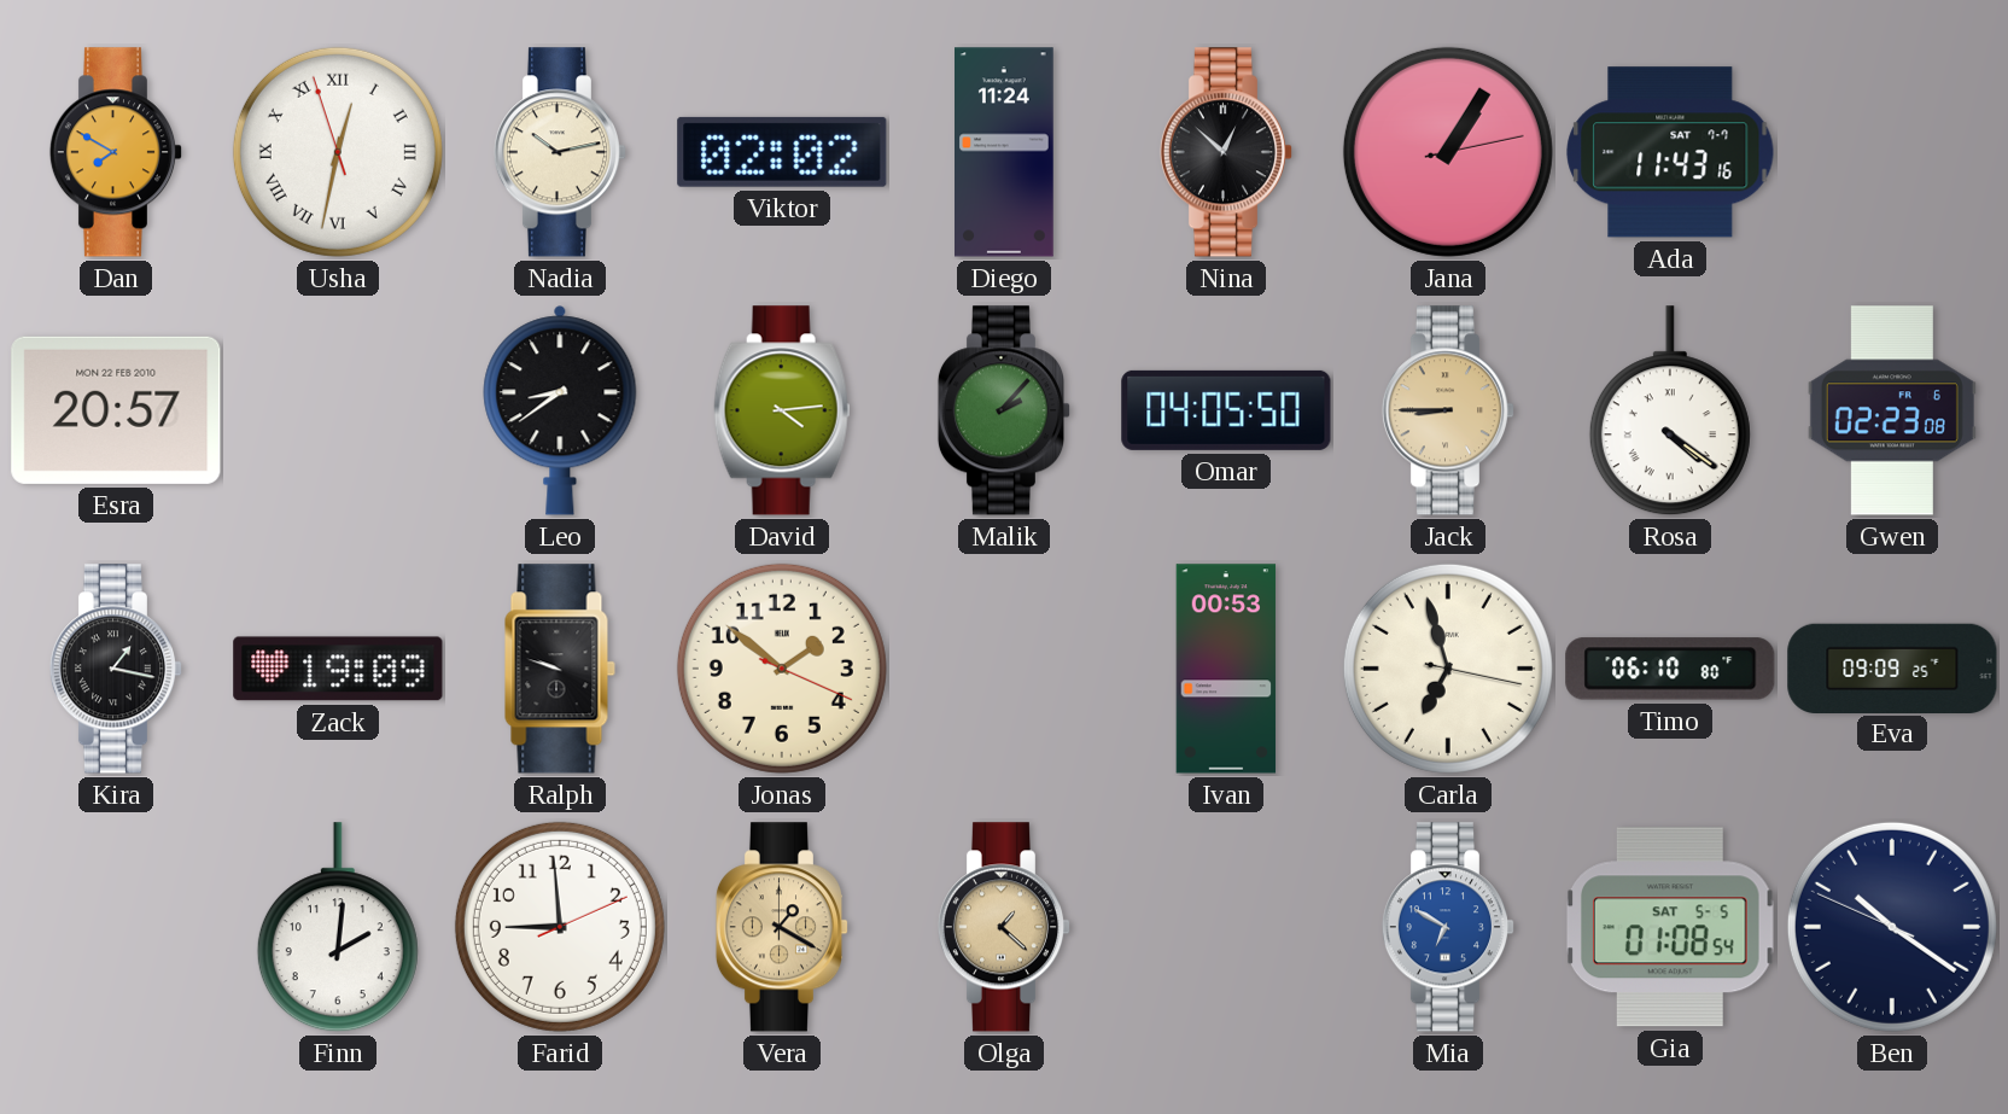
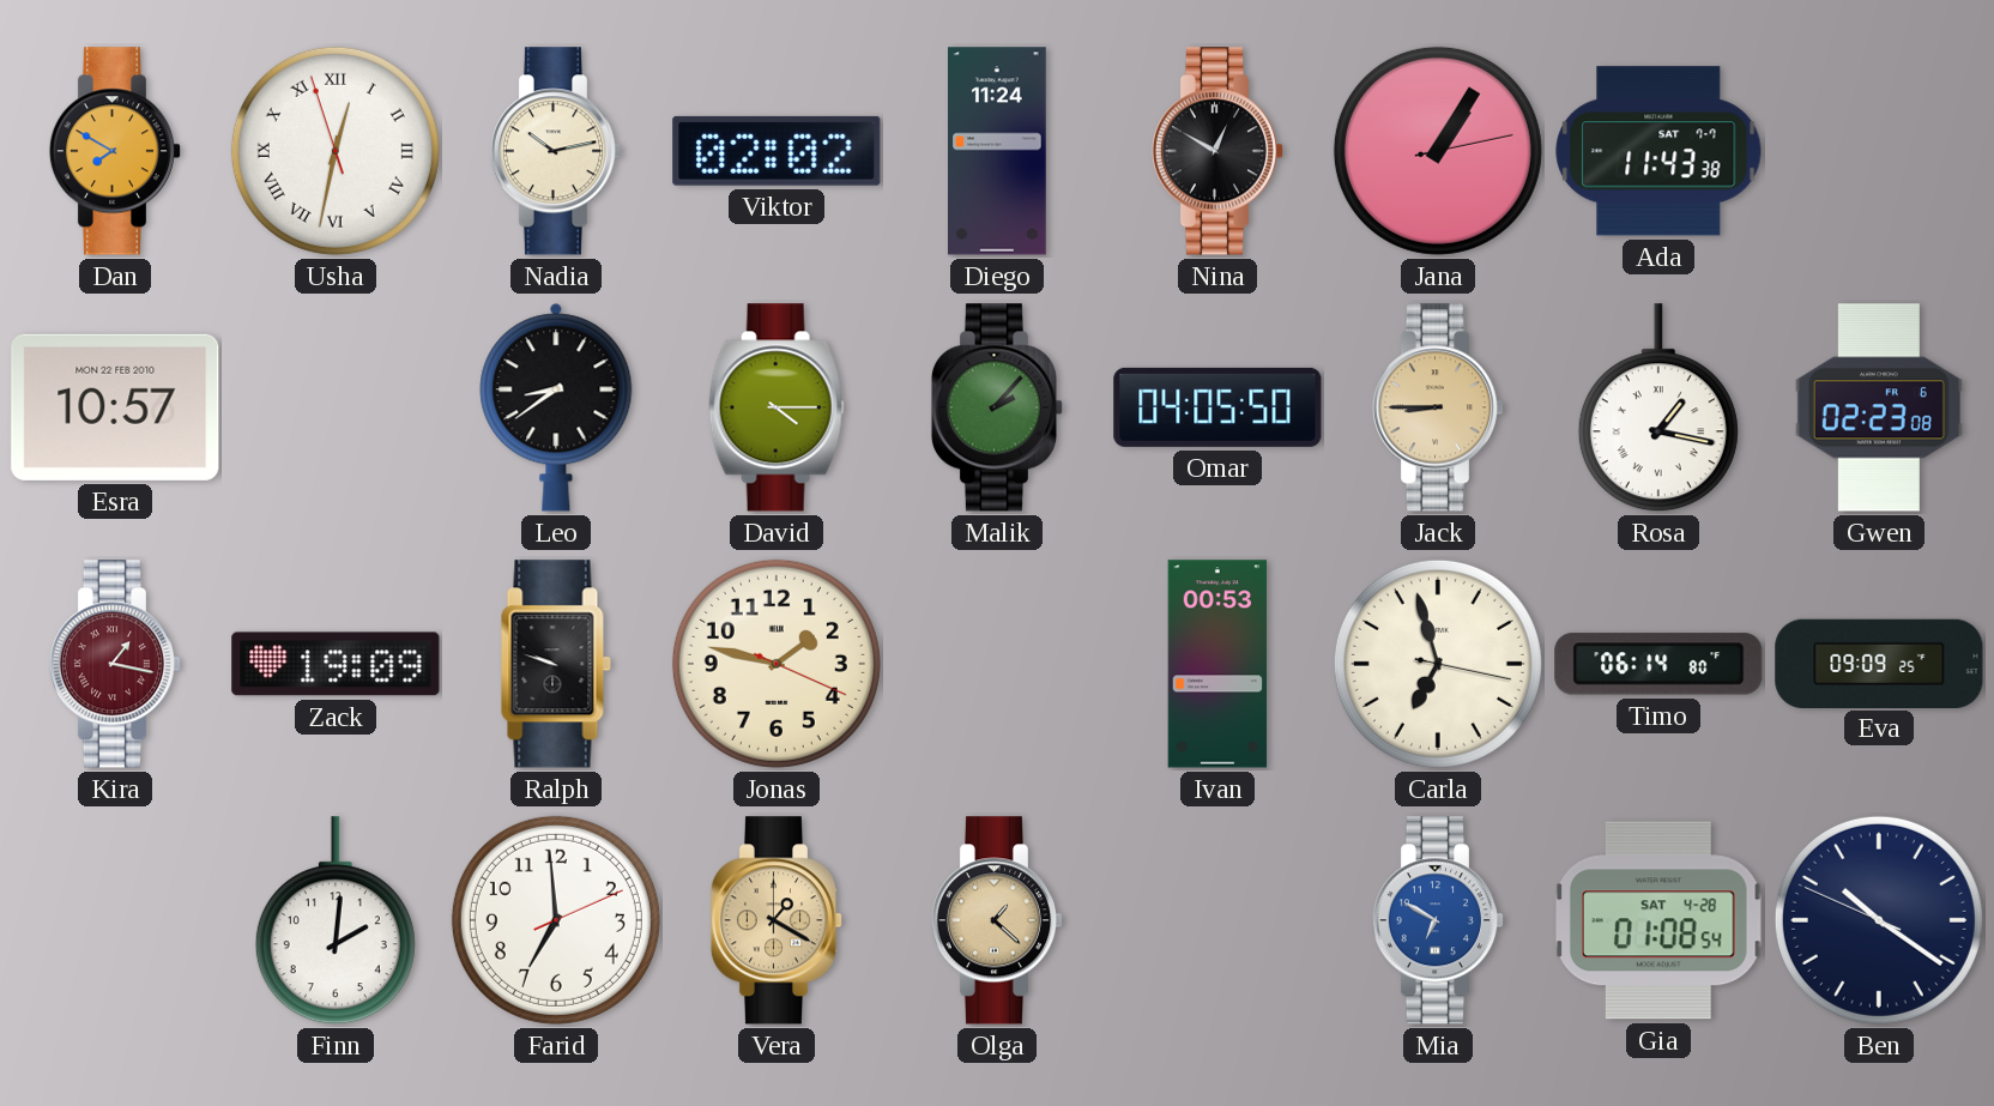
Nina: 12:52 -> 12:50 (1217, 151)
Ada: 11:43:16 -> 11:43:38 (1658, 151)
Esra: 20:57 -> 10:57 (115, 407)
David: 4:14 -> 4:15 (777, 407)
Rosa: 4:21 -> 1:17 (1658, 409)
Kira dial: black -> burgundy (115, 664)
Jonas: 1:51 -> 1:47 (777, 664)
Timo: 06:10 -> 06:14 (1658, 664)
Farid: 8:59 -> 6:59 (556, 920)
Gia date: SAT 5-5 -> SAT 4-28 (1658, 920)
